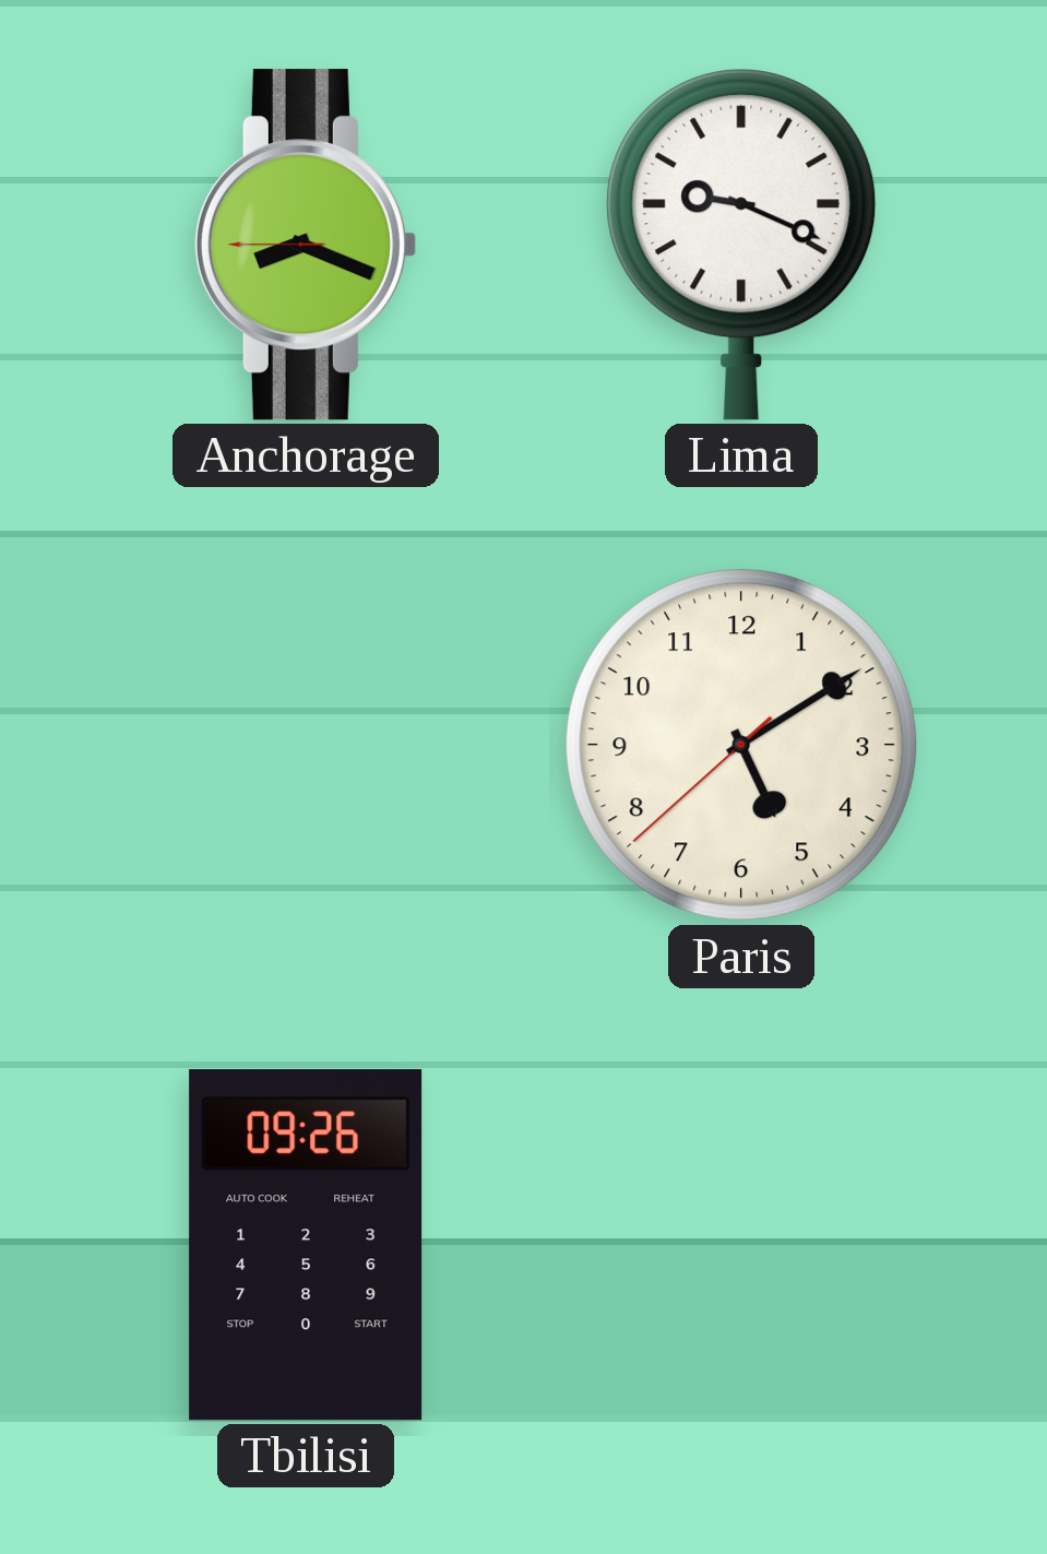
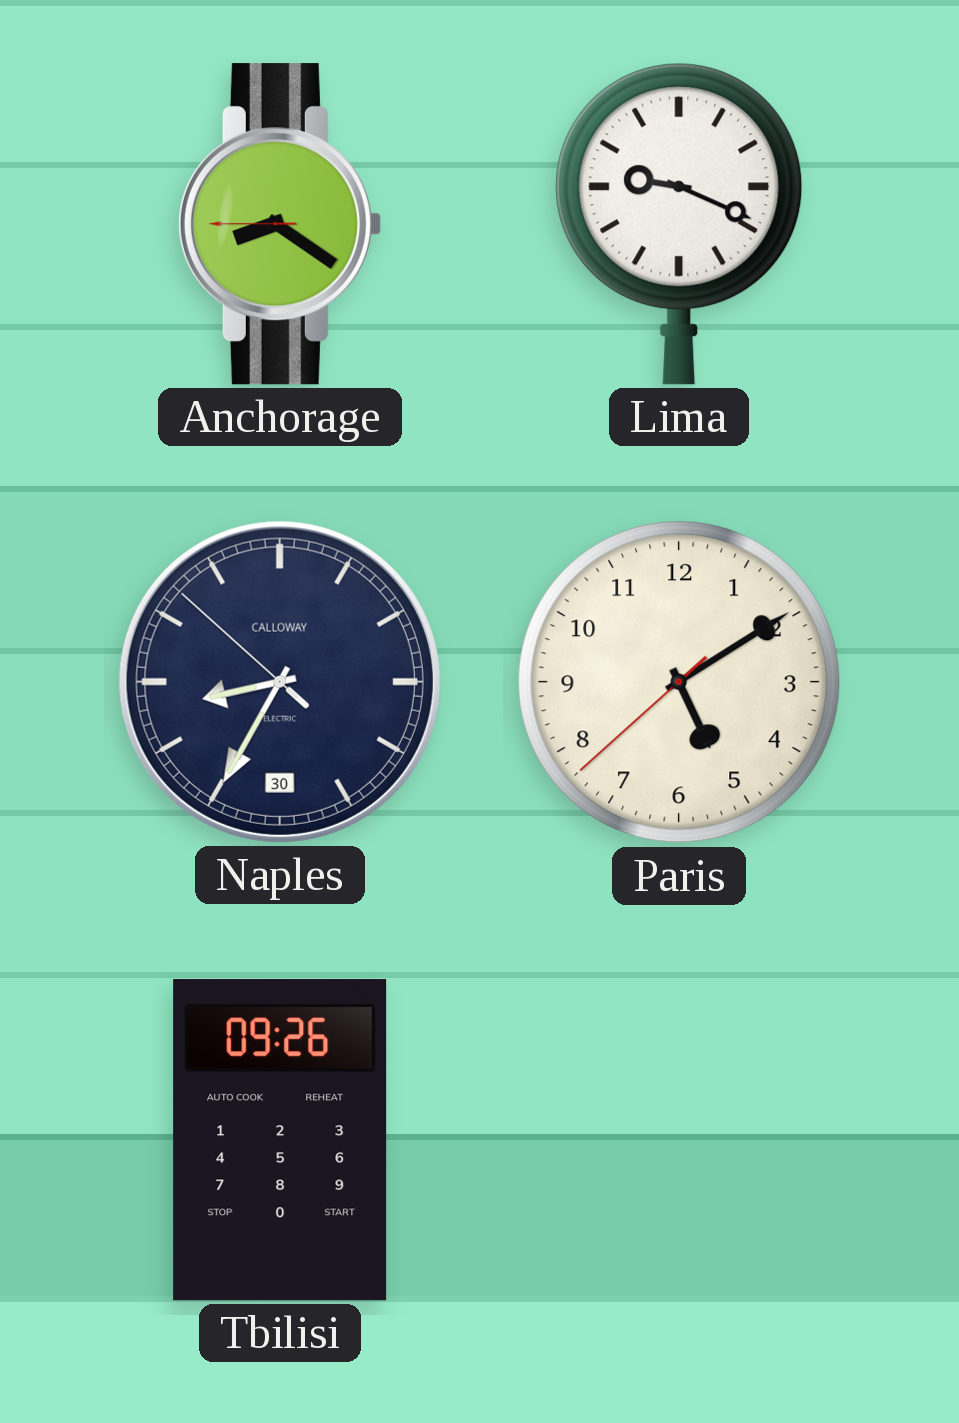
Anchorage: 8:18 -> 8:20 (279, 224)
Naples: none -> 8:34 (280, 682)
